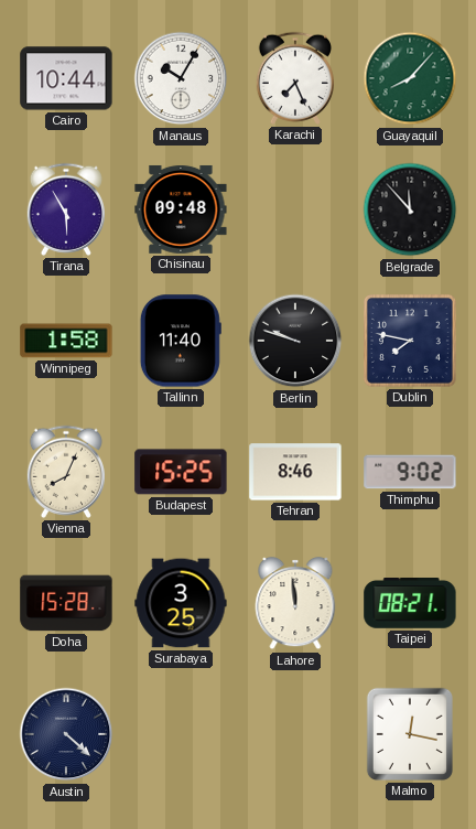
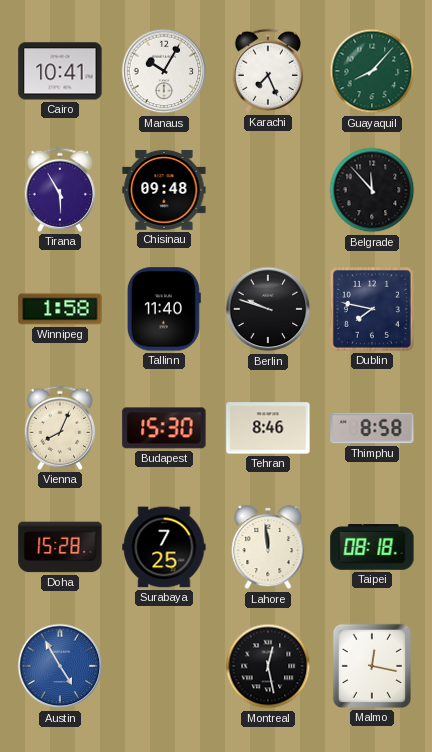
Cairo: 10:44 -> 10:41 (60, 71)
Budapest: 15:25 -> 15:30 (164, 428)
Thimphu: 9:02 -> 8:58 (372, 428)
Surabaya: 3:25 -> 7:25 (164, 547)
Taipei: 08:21 -> 08:18 (372, 548)
Austin: 4:22 -> 4:55 (60, 666)
Austin dial: navy -> blue (60, 666)
Montreal: none -> 12:28 (268, 666)
